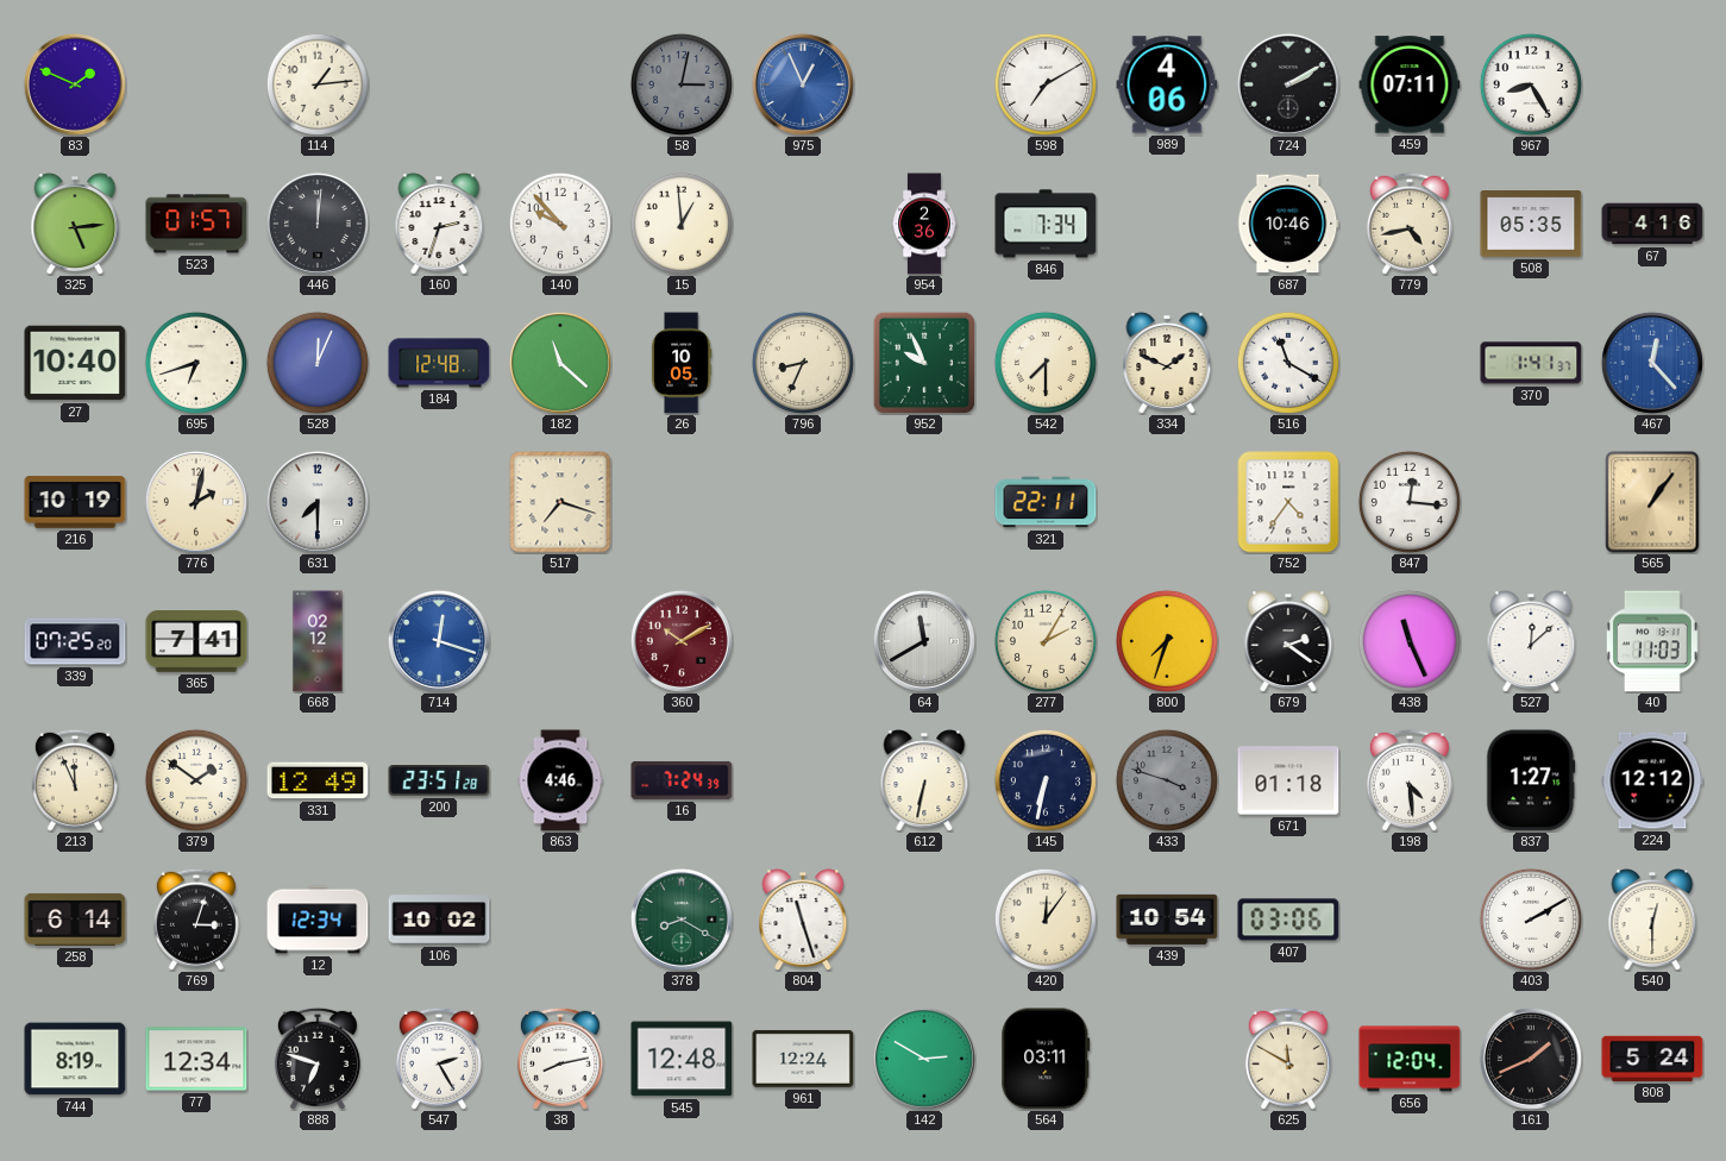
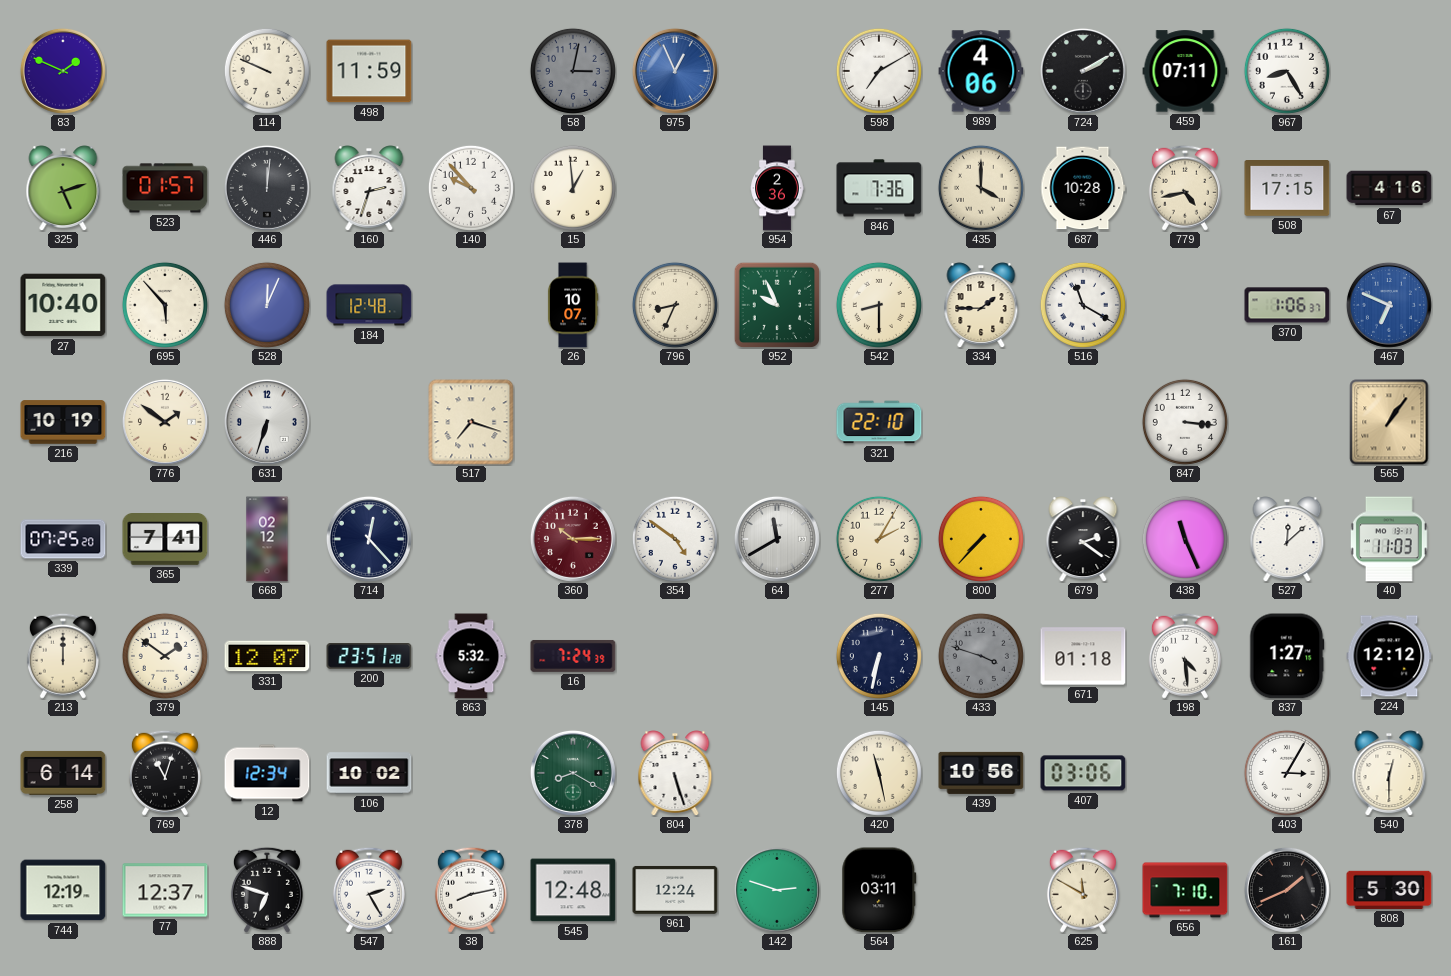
114: 1:14 -> 9:49 (267, 71)
498: none -> 11:59 (369, 71)
325: 5:14 -> 5:12 (63, 188)
846: 7:34 -> 7:36 (879, 188)
435: none -> 4:00 (981, 188)
687: 10:46 -> 10:28 (1083, 188)
508: 05:35 -> 17:15 (1287, 189)
695: 6:42 -> 5:53 (165, 305)
182: 11:22 -> none (560, 363)
26: 10:05 -> 10:07 (573, 305)
542: 7:30 -> 8:30 (879, 305)
334: 1:49 -> 1:45 (981, 305)
370: 1:41 -> 1:06 (1287, 305)
467: 12:23 -> 6:49 (1389, 305)
776: 2:02 -> 1:51 (165, 422)
631: 7:30 -> 6:33 (267, 422)
321: 22:11 -> 22:10 (879, 422)
752: 4:36 -> none (1288, 502)
847: 12:16 -> 3:16 (1185, 422)
714: 12:18 -> 12:23 (369, 539)
714 dial: blue -> navy (369, 539)
360: 10:10 -> 10:15 (573, 539)
354: none -> 4:51 (675, 539)
800: 7:33 -> 7:37 (981, 539)
213: 11:56 -> 12:00 (63, 656)
331: 12:49 -> 12:07 (267, 656)
863: 4:46 -> 5:32 (471, 656)
612: 6:32 -> none (924, 780)
769: 3:03 -> 11:03 (165, 773)
804: 11:27 -> 5:27 (675, 773)
420: 12:06 -> 11:28 (879, 773)
439: 10:54 -> 10:56 (981, 773)
403: 2:10 -> 3:05 (1287, 773)
744: 8:19 -> 12:19 (63, 890)
77: 12:34 -> 12:37 (165, 890)
142: 2:50 -> 2:48 (777, 890)
656: 12:04 -> 7:10 (1185, 890)
808: 5:24 -> 5:30 (1389, 890)
